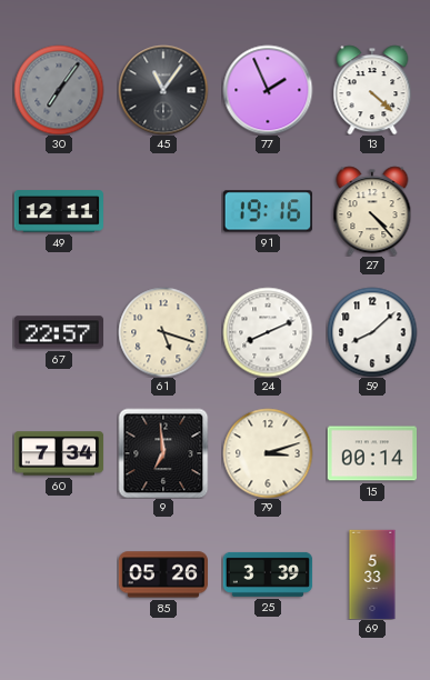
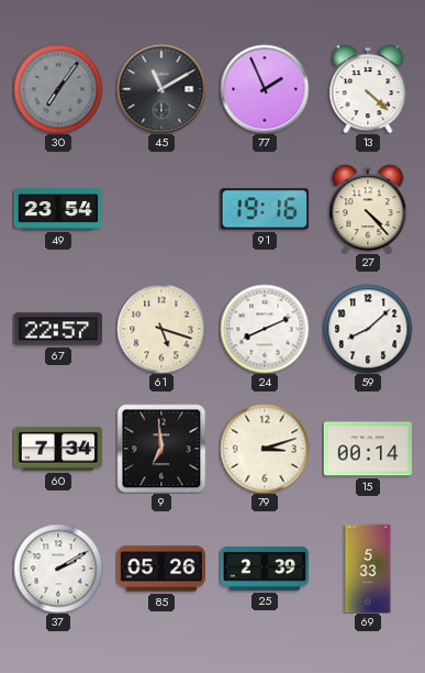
45: 11:06 -> 11:10 (161, 89)
49: 12:11 -> 23:54 (57, 209)
37: none -> 2:10 (58, 569)
25: 3:39 -> 2:39 (265, 569)
